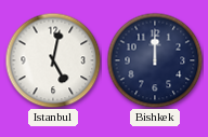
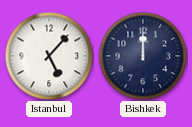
Istanbul: 5:02 -> 5:07 (49, 56)
